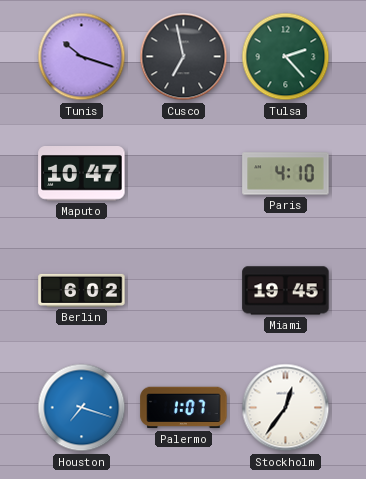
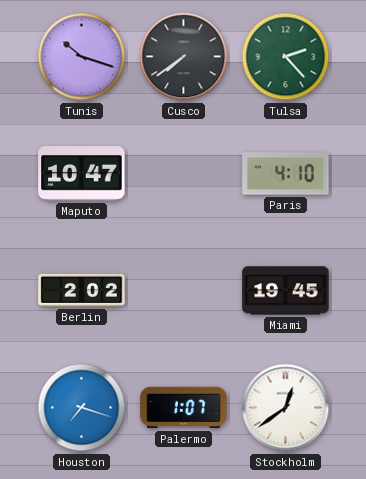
Cusco: 6:58 -> 7:39 (184, 57)
Berlin: 6:02 -> 2:02 (82, 290)
Stockholm: 12:36 -> 12:39 (286, 408)
